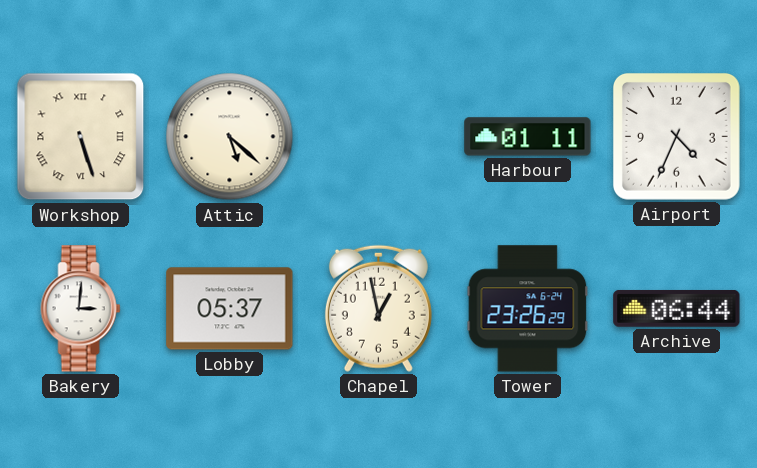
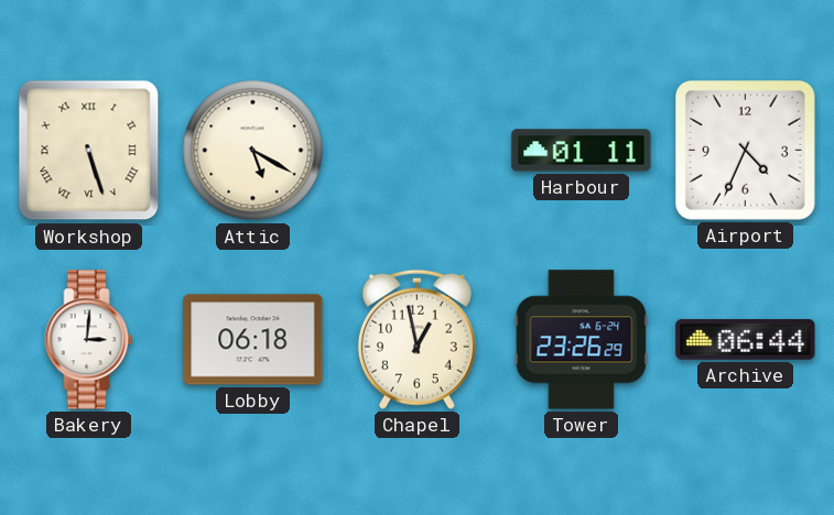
Attic: 5:22 -> 5:20 (253, 151)
Lobby: 05:37 -> 06:18 (253, 340)
